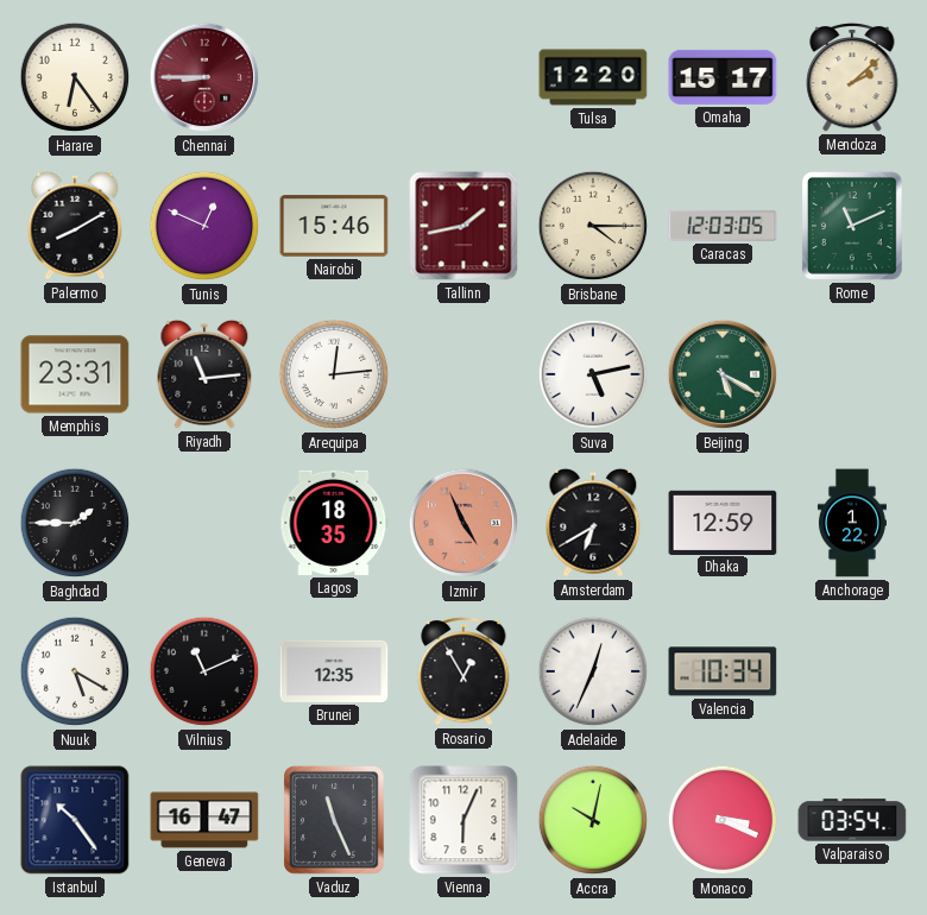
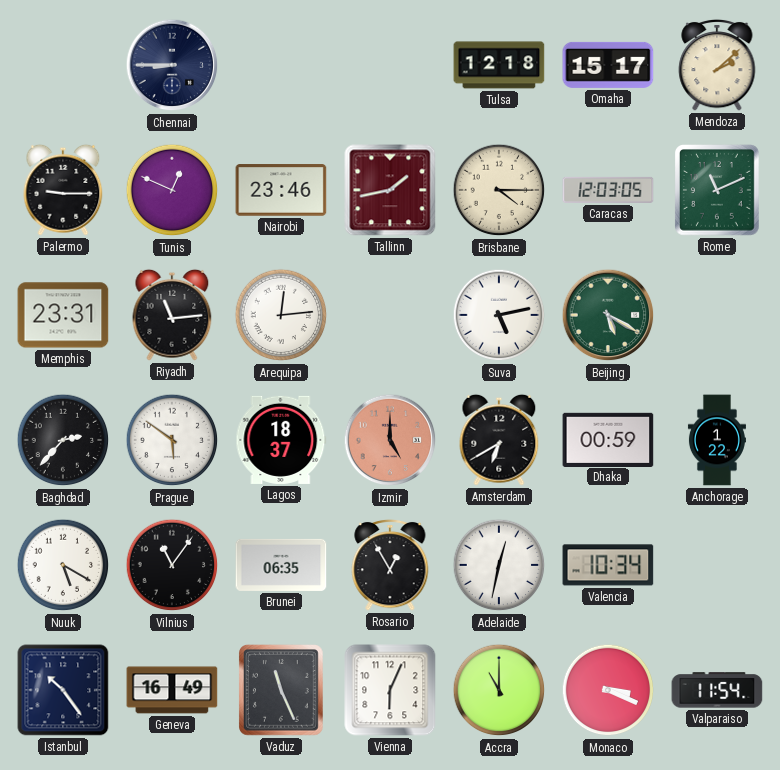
Harare: 6:24 -> none (75, 77)
Chennai dial: burgundy -> navy (172, 65)
Tulsa: 12:20 -> 12:18 (499, 65)
Palermo: 8:10 -> 9:15 (63, 190)
Nairobi: 15:46 -> 23:46 (281, 190)
Baghdad: 1:45 -> 2:37 (63, 440)
Prague: none -> 5:51 (172, 440)
Lagos: 18:35 -> 18:37 (281, 440)
Izmir: 4:56 -> 5:00 (390, 440)
Dhaka: 12:59 -> 00:59 (608, 439)
Vilnius: 11:11 -> 11:06 (172, 565)
Brunei: 12:35 -> 06:35 (281, 565)
Adelaide: 12:34 -> 12:32 (499, 565)
Geneva: 16:47 -> 16:49 (172, 690)
Accra: 10:02 -> 11:00 (499, 690)
Valparaiso: 03:54 -> 11:54 (717, 690)
